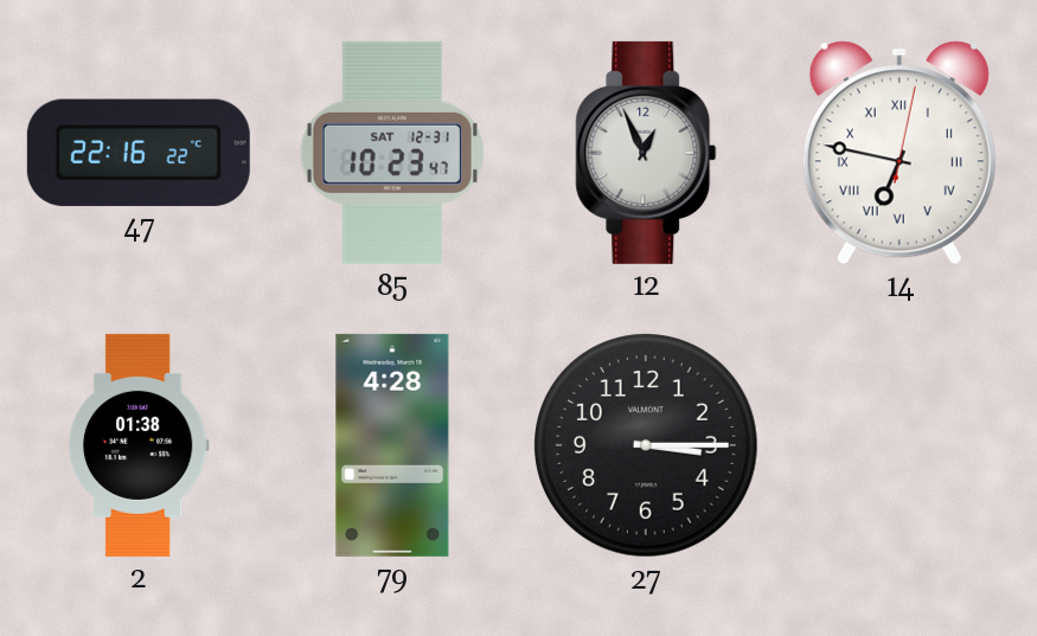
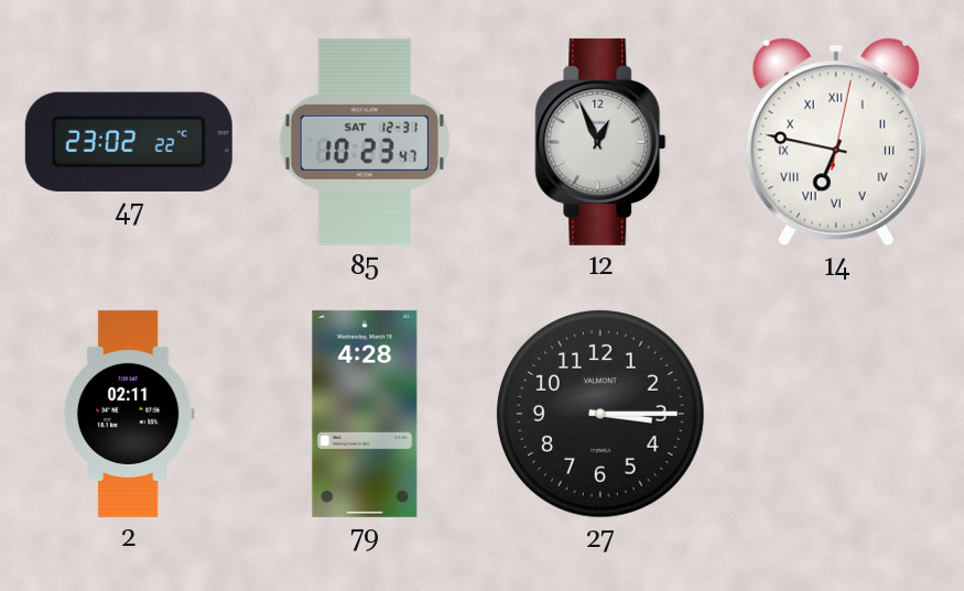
47: 22:16 -> 23:02 (129, 142)
2: 01:38 -> 02:11 (129, 414)
